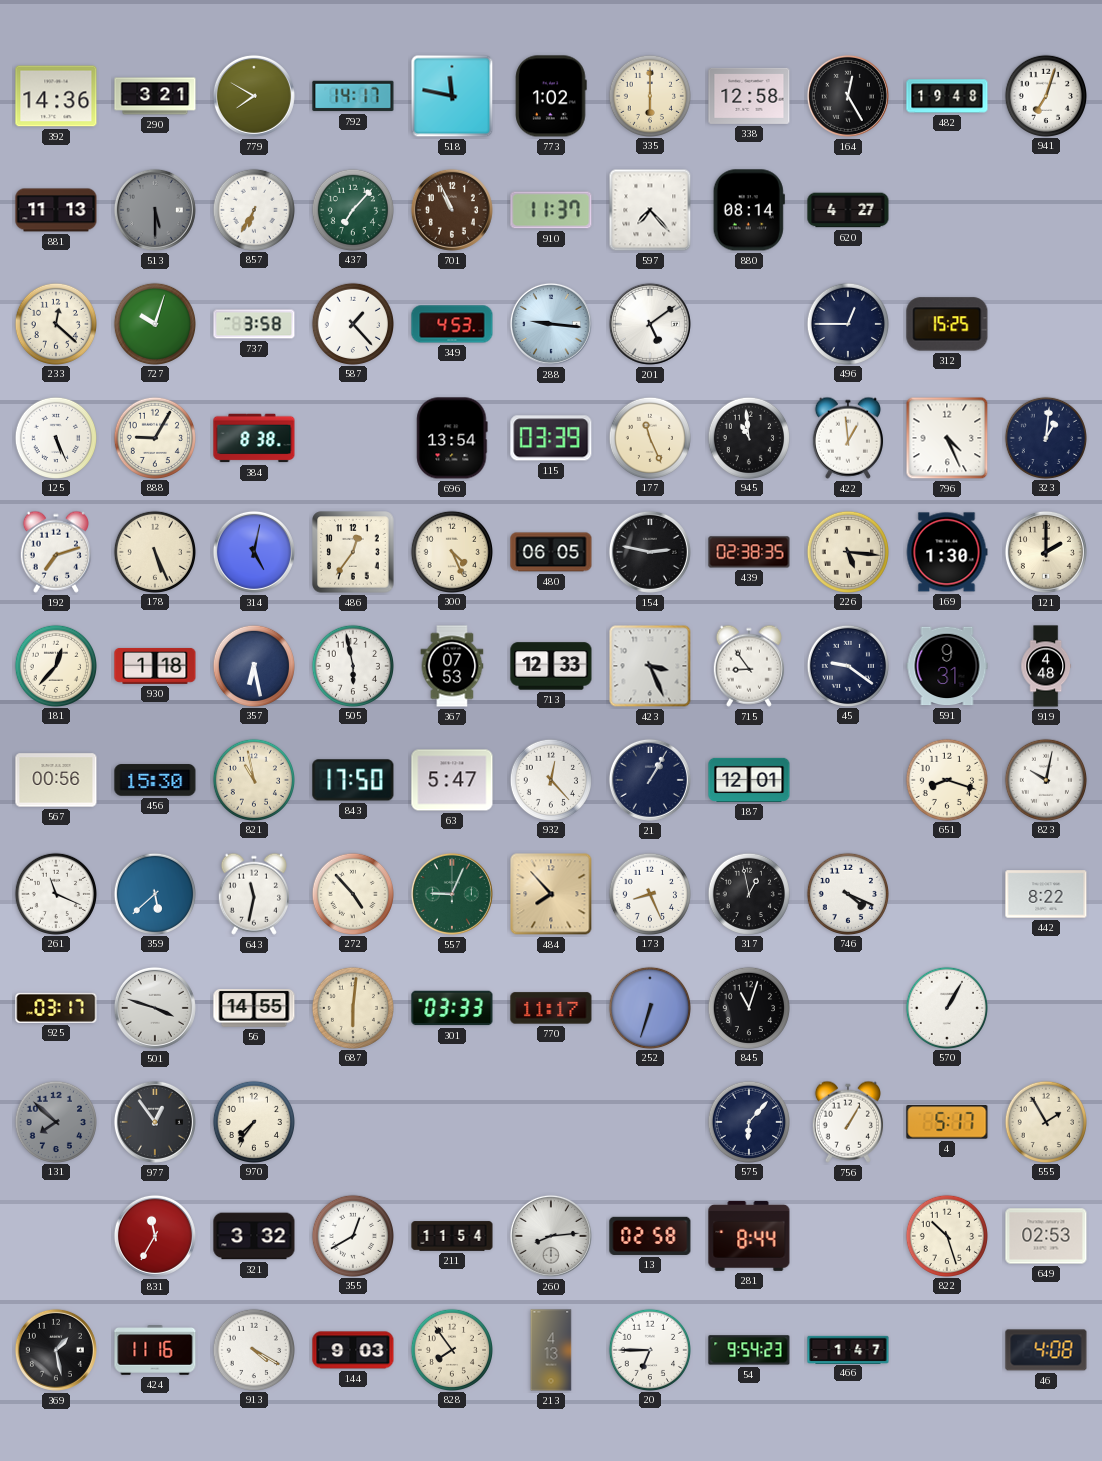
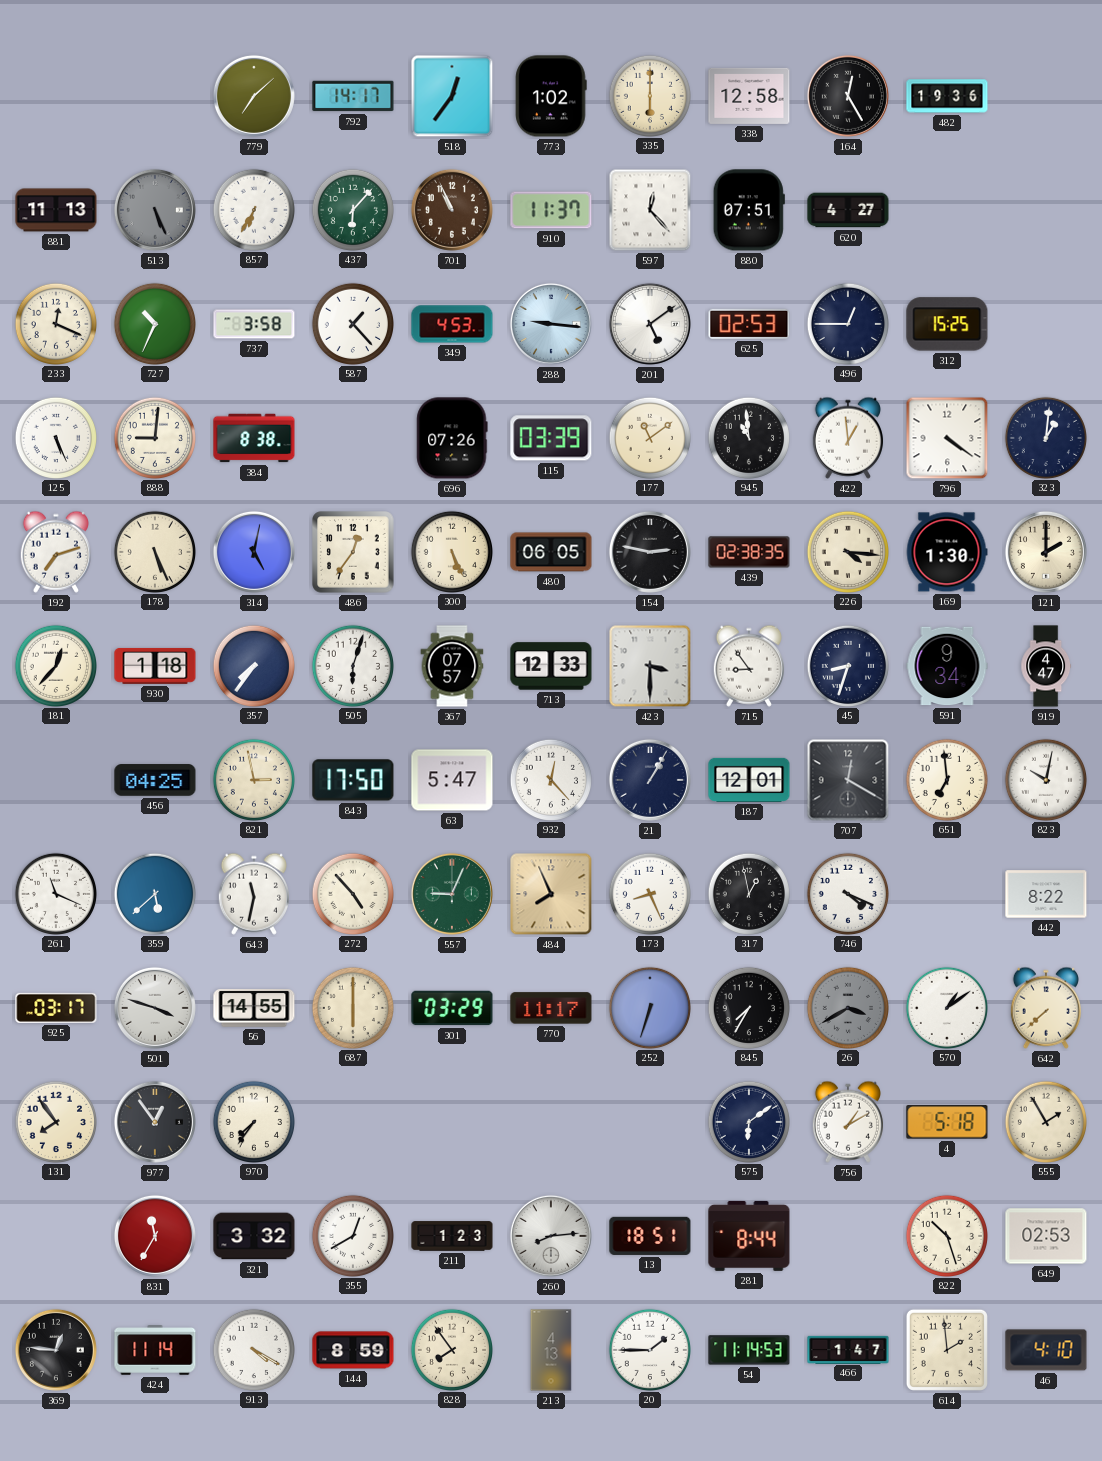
392: 14:36 -> none (56, 96)
290: 3:21 -> none (155, 96)
779: 7:50 -> 7:08 (254, 96)
518: 11:47 -> 12:36 (452, 96)
482: 19:48 -> 19:36 (947, 96)
941: 7:03 -> none (1045, 95)
513: 5:30 -> 5:26 (155, 210)
437: 7:07 -> 6:07 (352, 209)
597: 7:23 -> 12:23 (650, 210)
880: 08:14 -> 07:51 (749, 210)
233: 12:22 -> 12:19 (55, 323)
727: 10:03 -> 10:34 (154, 323)
625: none -> 02:53 (749, 324)
888: 9:05 -> 9:01 (154, 437)
696: 13:54 -> 07:26 (452, 438)
177: 11:26 -> 11:09 (649, 437)
796: 4:26 -> 4:21 (947, 438)
300: 4:26 -> 5:26 (451, 551)
226: 5:16 -> 4:16 (847, 551)
357: 6:28 -> 7:36 (253, 665)
505: 5:58 -> 6:03 (352, 665)
367: 07:53 -> 07:57 (452, 666)
423: 3:26 -> 3:30 (650, 666)
45: 9:21 -> 8:33 (847, 665)
591: 9:31 -> 9:34 (947, 666)
919: 4:48 -> 4:47 (1046, 666)
567: 00:56 -> none (56, 780)
456: 15:30 -> 04:25 (155, 780)
821: 10:58 -> 2:58 (253, 779)
707: none -> 12:20 (848, 780)
651: 8:18 -> 6:59 (946, 779)
484: 7:53 -> 7:56 (551, 894)
687: 6:01 -> 6:00 (352, 1007)
301: 03:33 -> 03:29 (452, 1008)
845: 11:03 -> 7:35 (748, 1007)
26: none -> 3:40 (847, 1007)
570: 1:05 -> 1:09 (946, 1007)
642: none -> 7:38 (1046, 1008)
131: 7:52 -> 7:54 (55, 1121)
131 dial: grey -> cream (55, 1121)
575: 6:07 -> 6:09 (748, 1121)
756: 1:05 -> 1:10 (848, 1122)
4: 5:17 -> 5:18 (947, 1122)
211: 11:54 -> 1:23 (452, 1236)
13: 02:58 -> 18:51 (650, 1236)
369: 1:28 -> 12:46 (56, 1350)
424: 11:16 -> 11:14 (155, 1350)
144: 9:03 -> 8:59 (353, 1350)
20: 6:45 -> 1:45 (649, 1349)
54: 9:54 -> 11:14 (749, 1350)
614: none -> 1:59 (947, 1350)
46: 4:08 -> 4:10 (1046, 1350)
